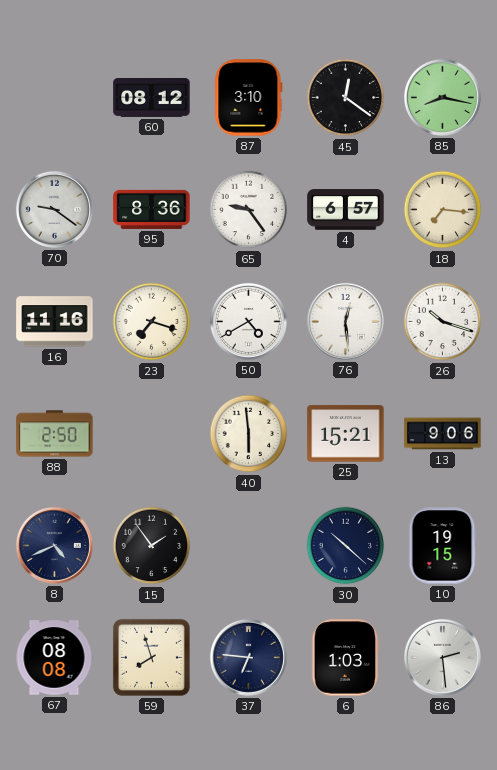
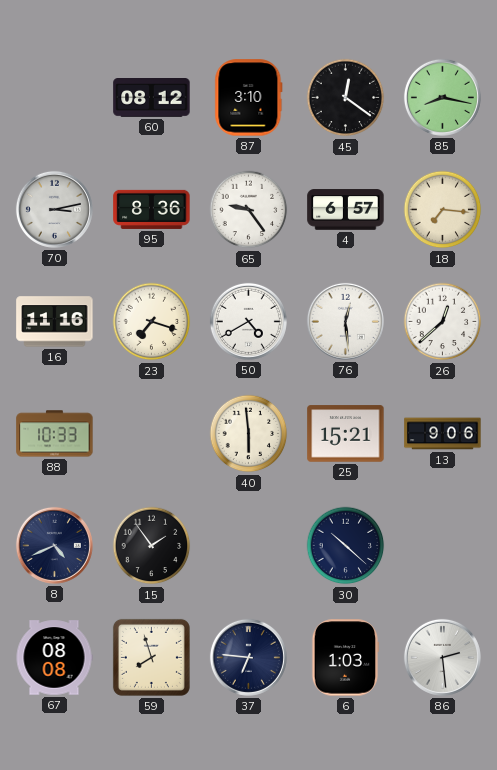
70: 9:21 -> 3:13 (54, 209)
26: 10:18 -> 12:38 (443, 322)
88: 2:50 -> 10:33 (55, 434)
10: 19:15 -> none (443, 546)
